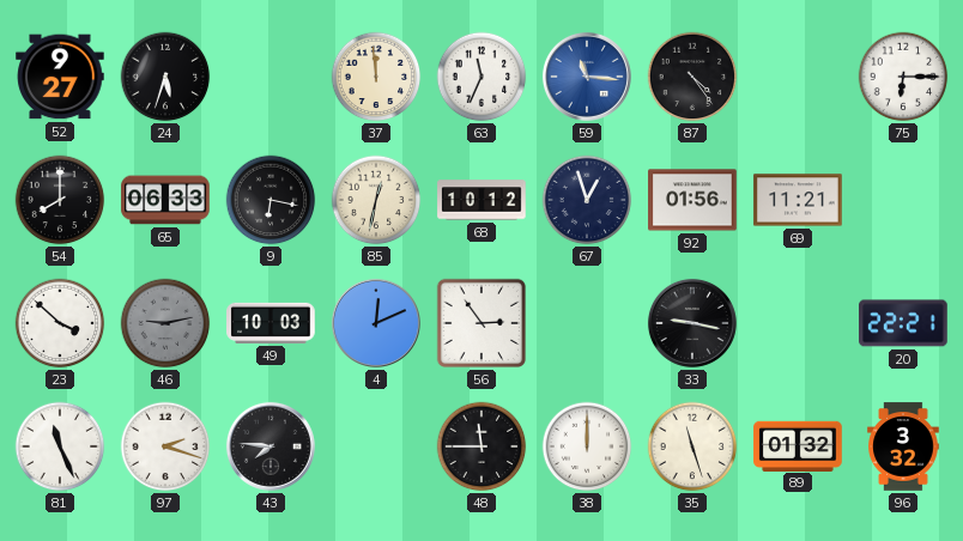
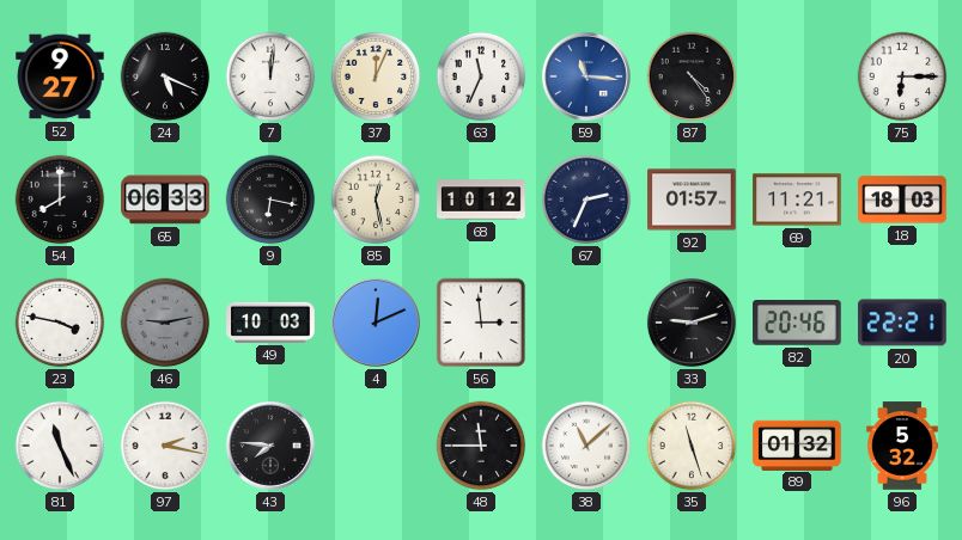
24: 5:33 -> 5:19 (165, 76)
7: none -> 12:01 (270, 76)
37: 11:59 -> 12:04 (376, 76)
85: 12:32 -> 12:28 (376, 200)
67: 12:57 -> 2:34 (586, 200)
92: 01:56 -> 01:57 (692, 200)
18: none -> 18:03 (902, 200)
23: 3:52 -> 3:47 (60, 323)
56: 2:54 -> 2:59 (481, 323)
33: 9:17 -> 9:12 (692, 323)
82: none -> 20:46 (797, 323)
97: 2:18 -> 2:17 (165, 446)
38: 12:00 -> 11:08 (586, 446)
96: 3:32 -> 5:32 (902, 446)
